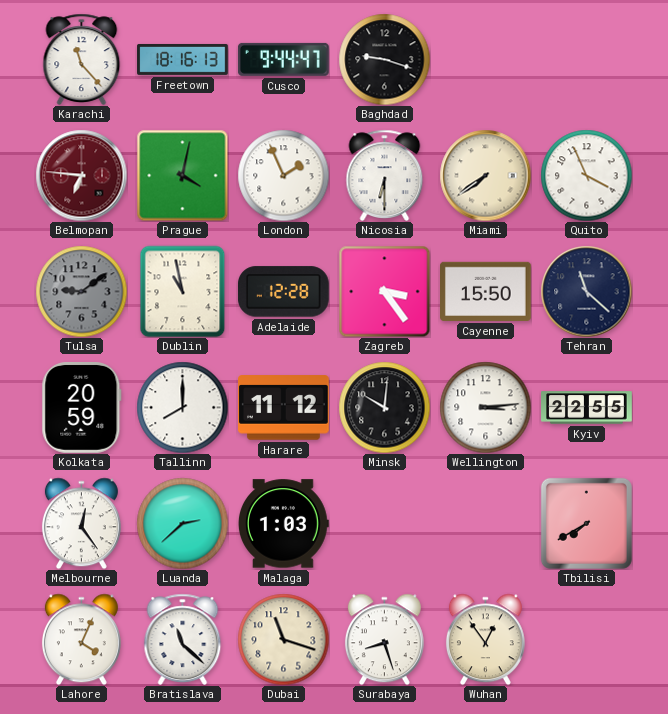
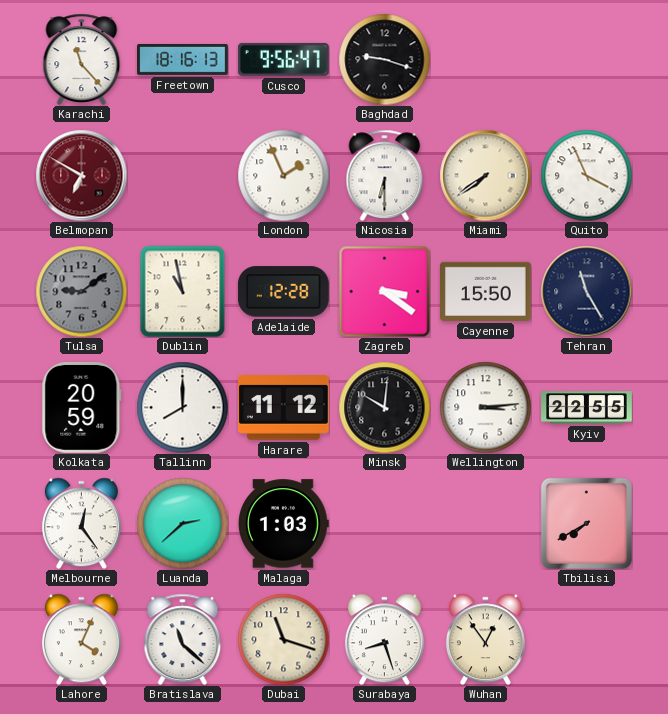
Cusco: 9:44 -> 9:56 (283, 59)
Belmopan: 6:46 -> 6:50 (81, 175)
Prague: 4:02 -> none (182, 175)
Zagreb: 3:24 -> 3:21 (384, 291)
Tehran: 11:22 -> 11:25 (586, 291)
